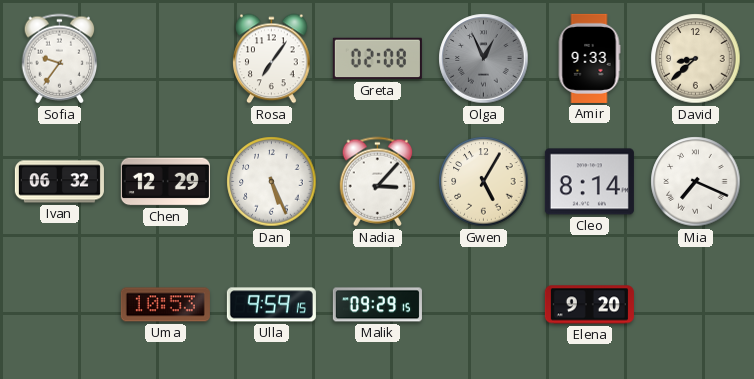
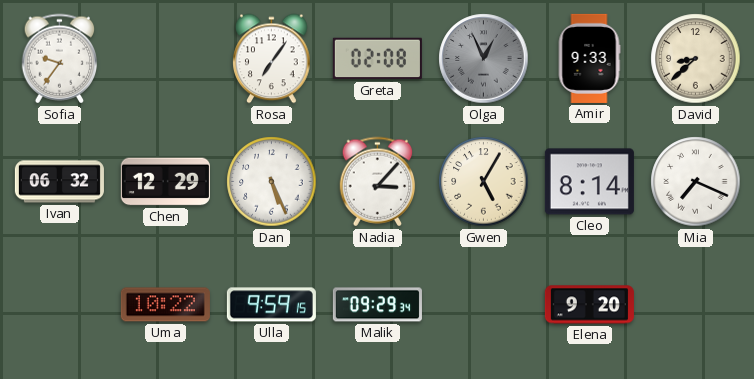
Uma: 10:53 -> 10:22 (165, 305)
Malik: 09:29:15 -> 09:29:34 (377, 305)
